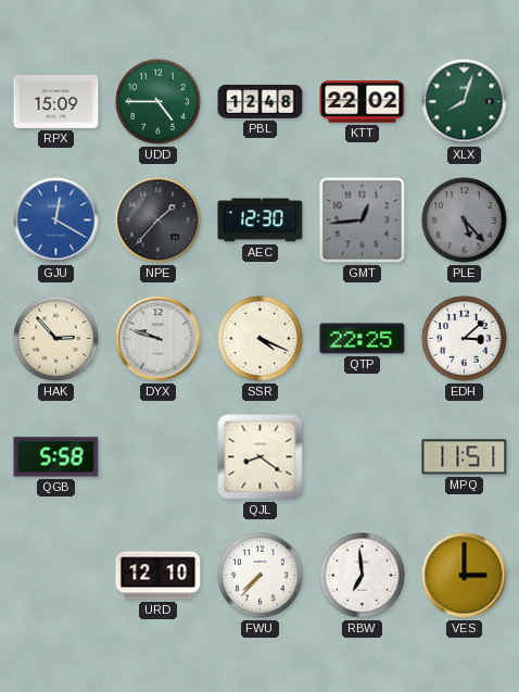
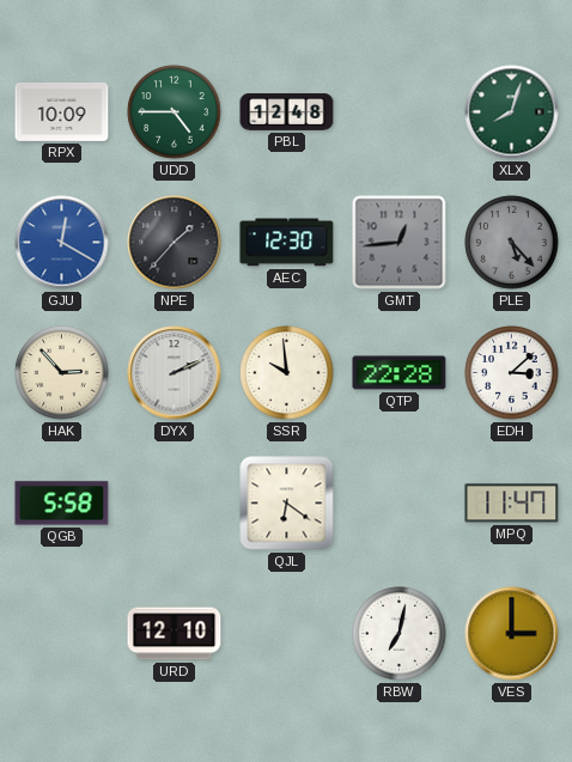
RPX: 15:09 -> 10:09 (62, 111)
KTT: 22:02 -> none (363, 102)
DYX: 9:48 -> 2:11 (175, 373)
SSR: 4:19 -> 9:59 (287, 373)
QTP: 22:25 -> 22:28 (400, 373)
QJL: 8:21 -> 6:21 (287, 504)
MPQ: 11:51 -> 11:47 (512, 504)
FWU: 7:37 -> none (261, 576)
RBW: 6:59 -> 7:02 (400, 634)
